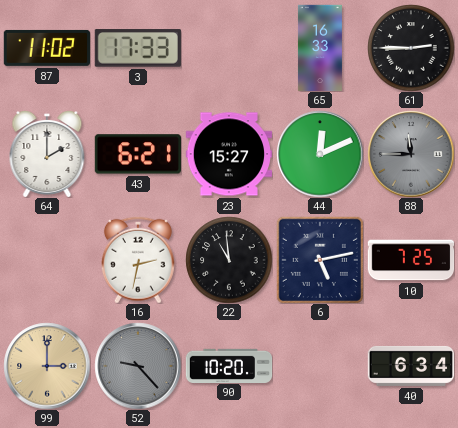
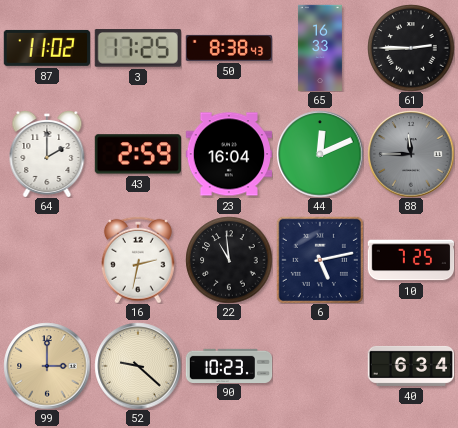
3: 17:33 -> 17:25 (138, 48)
50: none -> 8:38 (228, 48)
43: 6:21 -> 2:59 (137, 154)
23: 15:27 -> 16:04 (228, 154)
52: 9:23 -> 9:22 (138, 366)
52 dial: grey -> cream (138, 366)
90: 10:20 -> 10:23 (229, 365)
